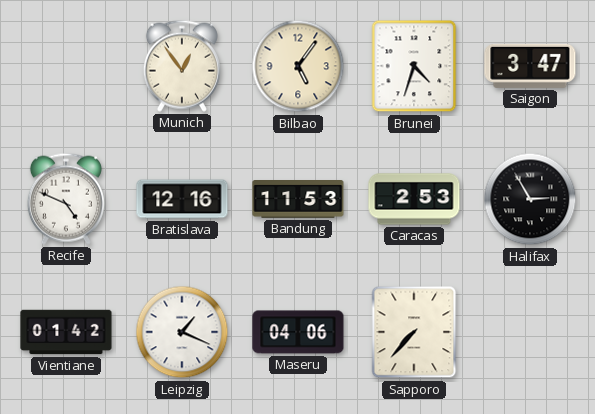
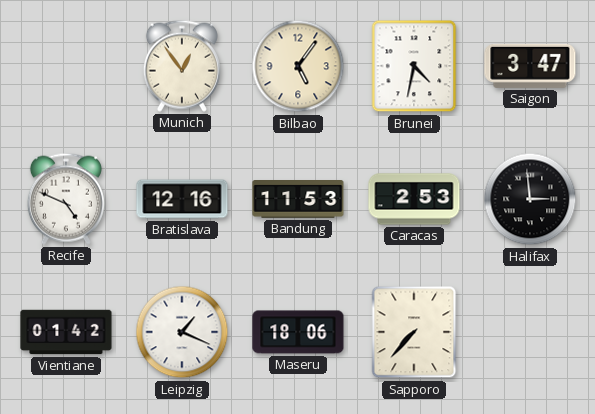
Brunei: 4:33 -> 4:32 (414, 66)
Halifax: 2:55 -> 2:59 (530, 199)
Maseru: 04:06 -> 18:06 (298, 332)
